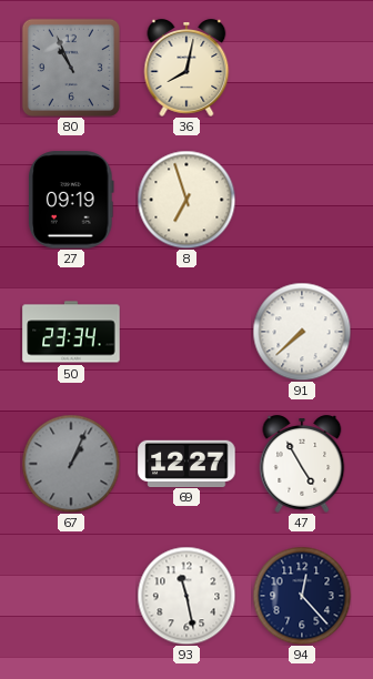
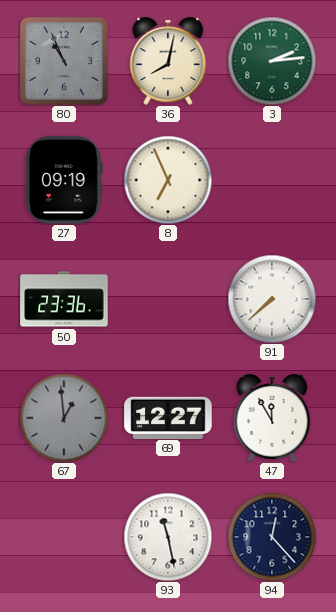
3: none -> 2:14 (272, 61)
8: 6:57 -> 6:56 (168, 180)
50: 23:34 -> 23:36 (64, 299)
67: 1:04 -> 12:59 (64, 418)
47: 4:55 -> 11:55 (272, 418)
